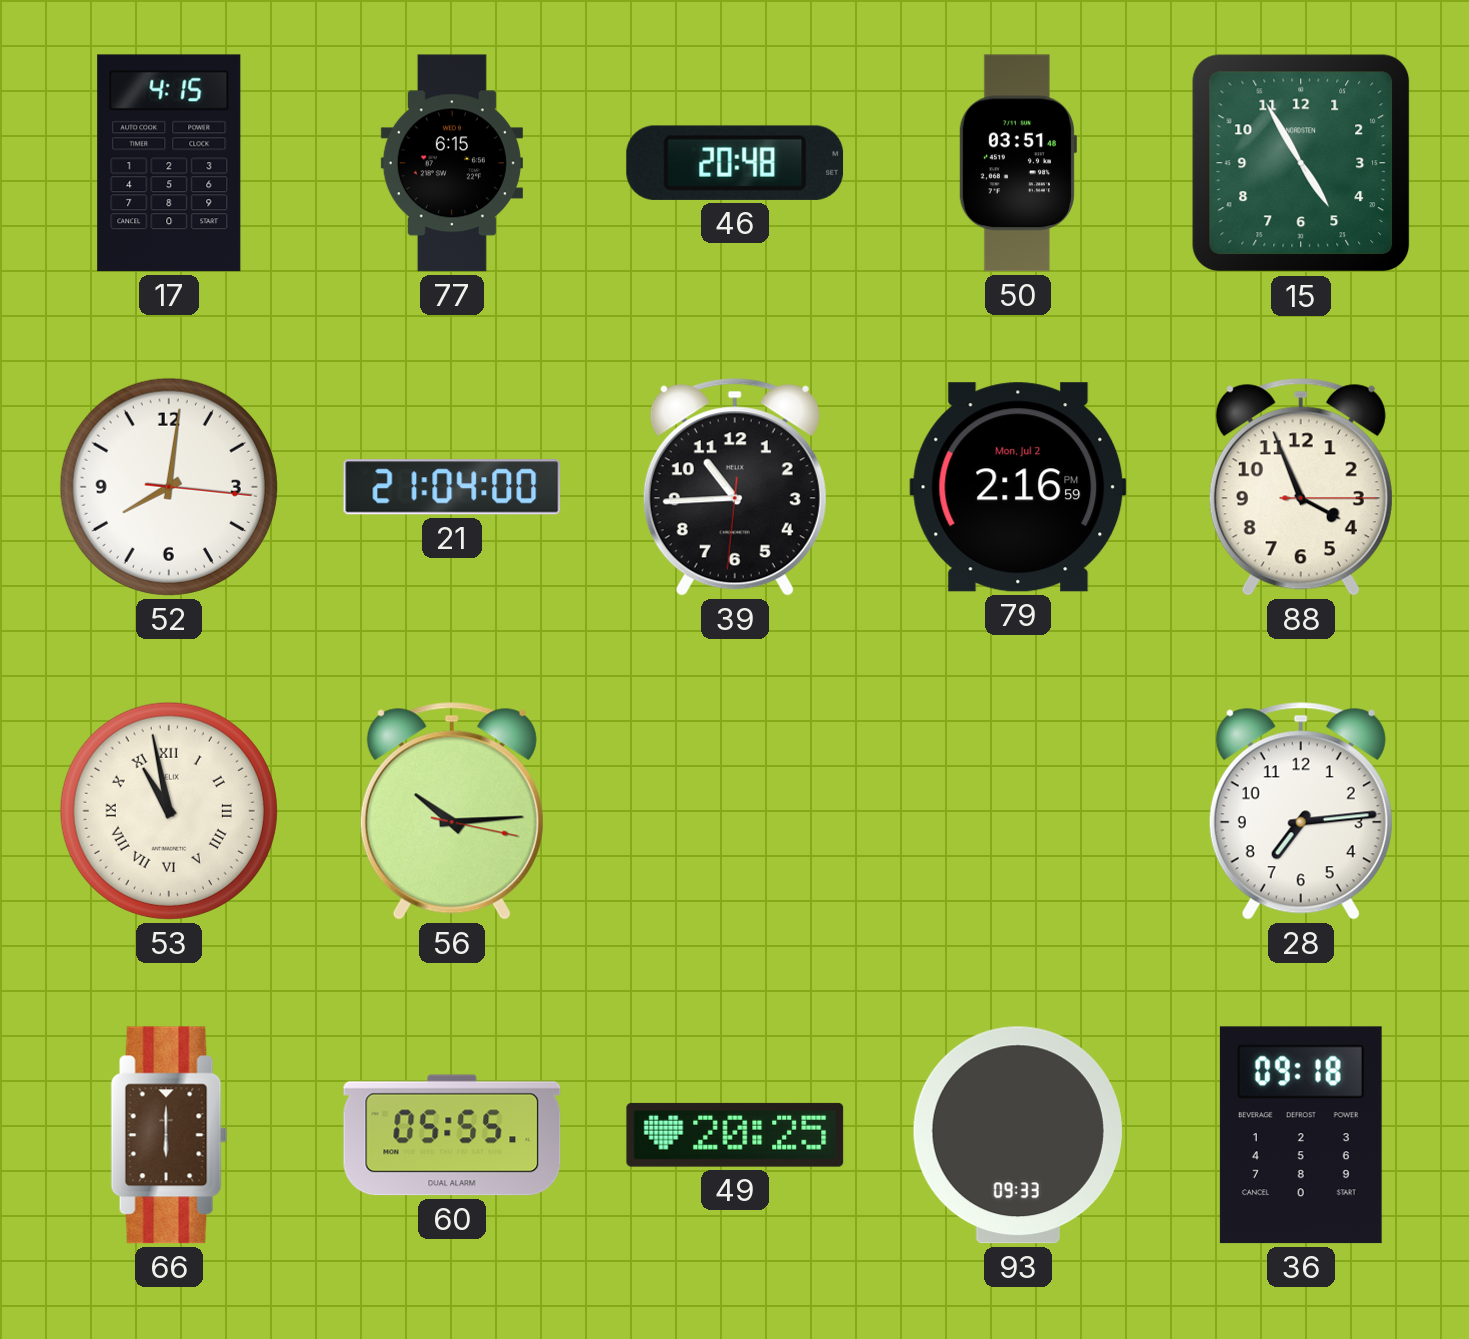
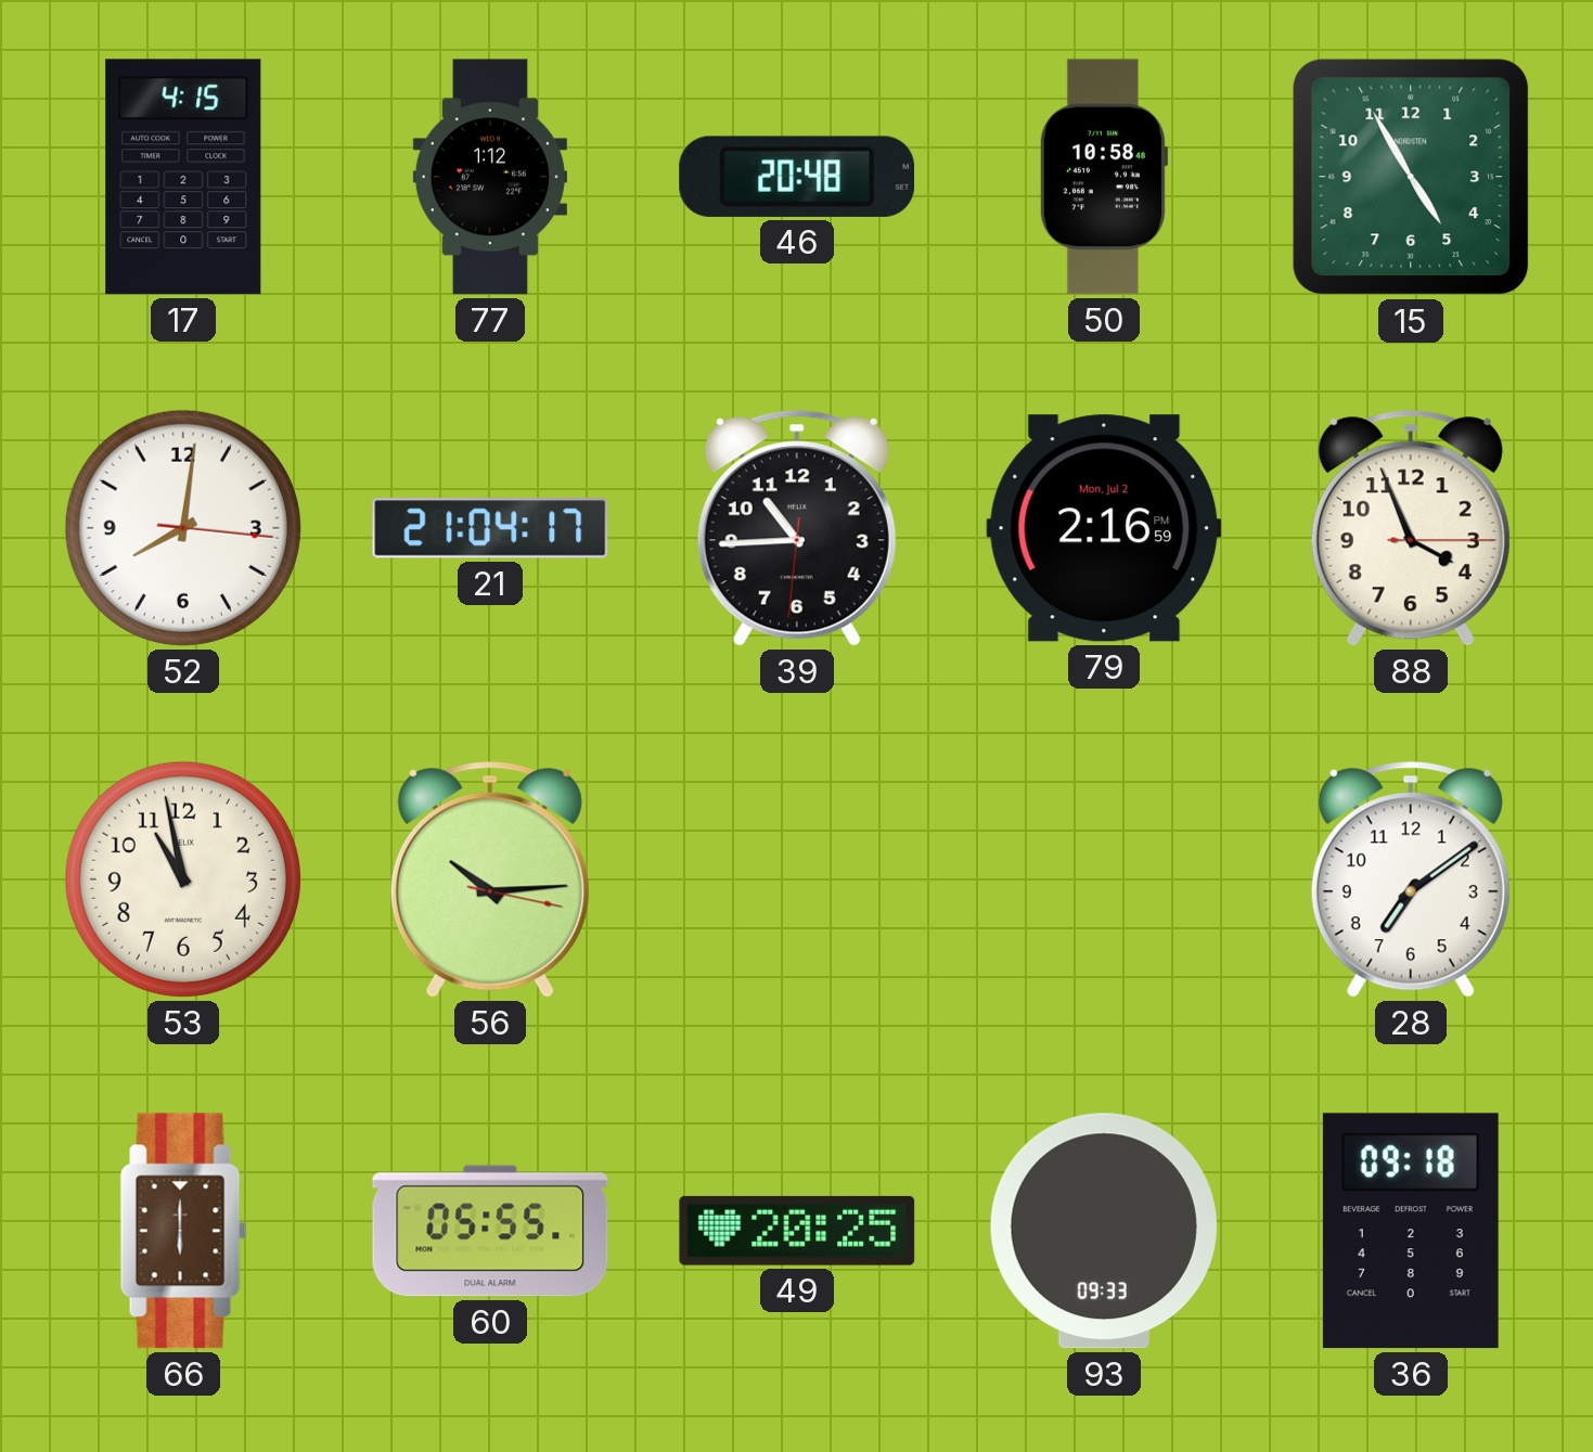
77: 6:15 -> 1:12 (490, 177)
50: 03:51 -> 10:58 (1103, 177)
21: 21:04:00 -> 21:04:17 (490, 528)
53 numerals: Roman -> Arabic (183, 879)
28: 7:14 -> 7:09 (1411, 879)
